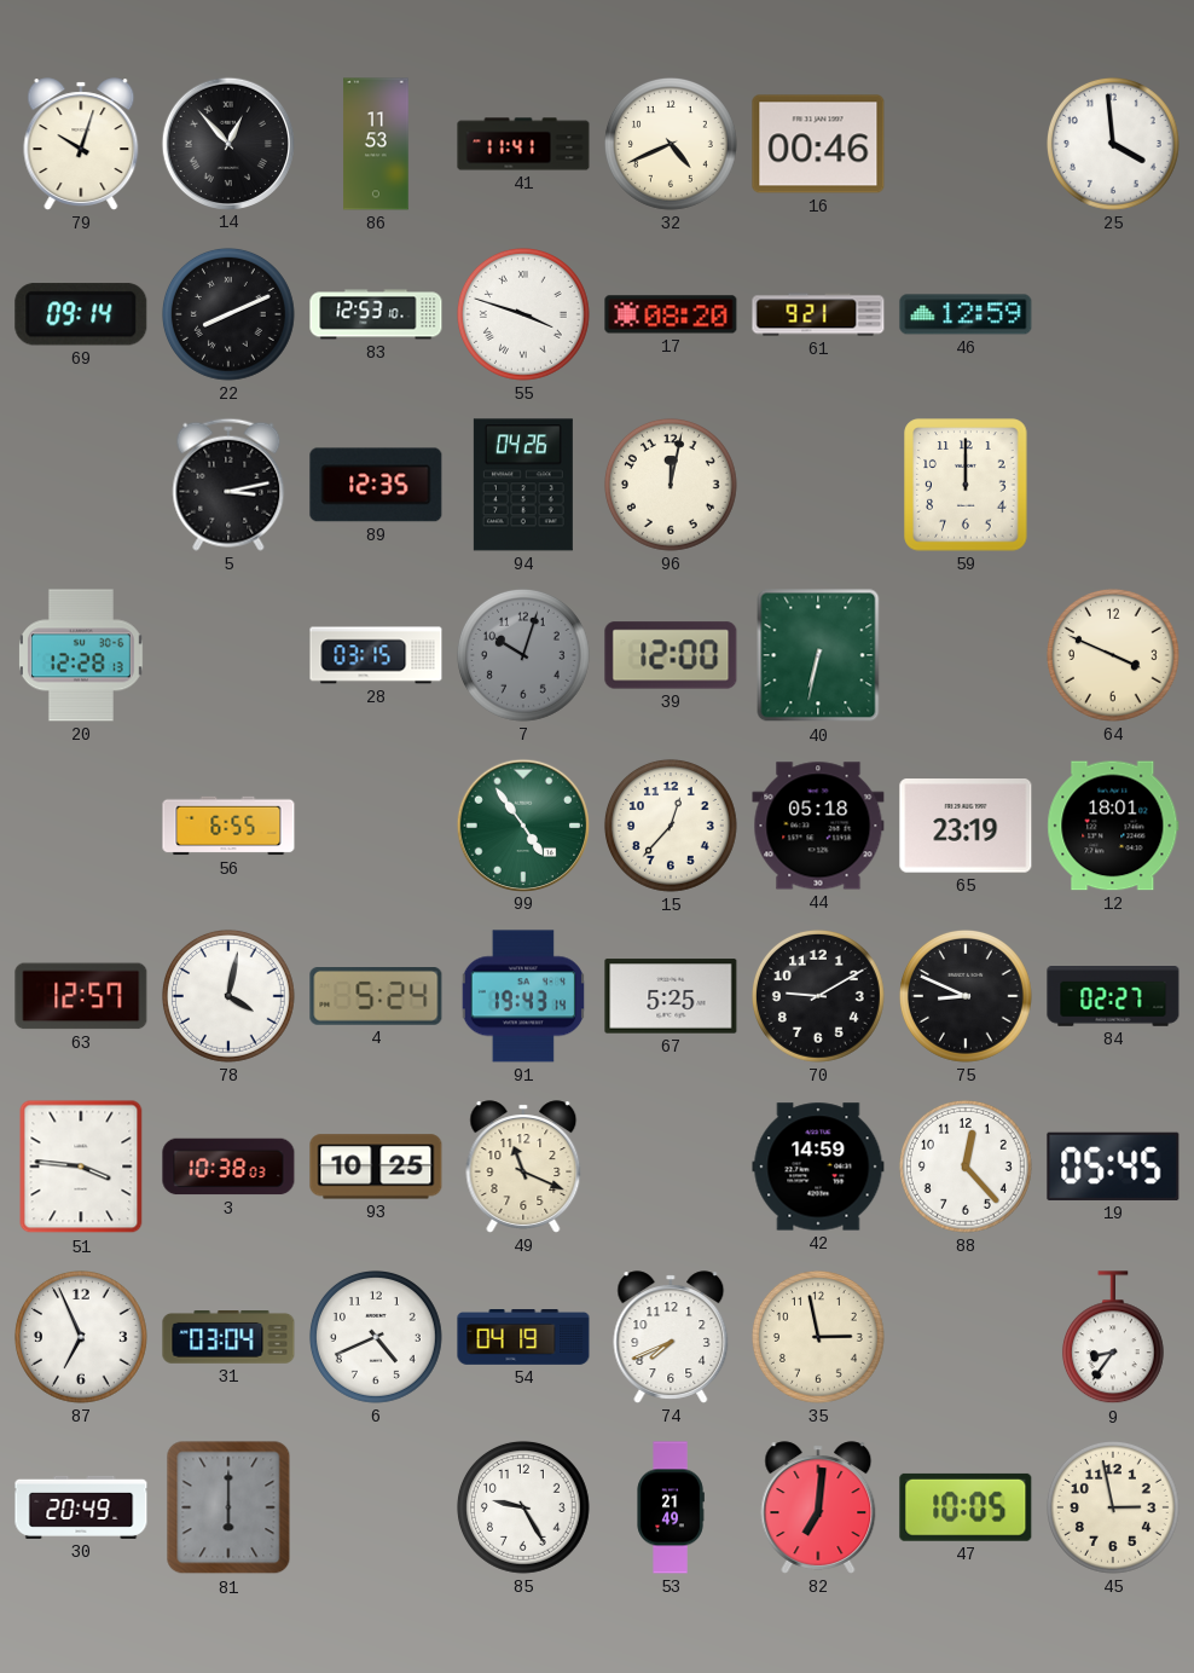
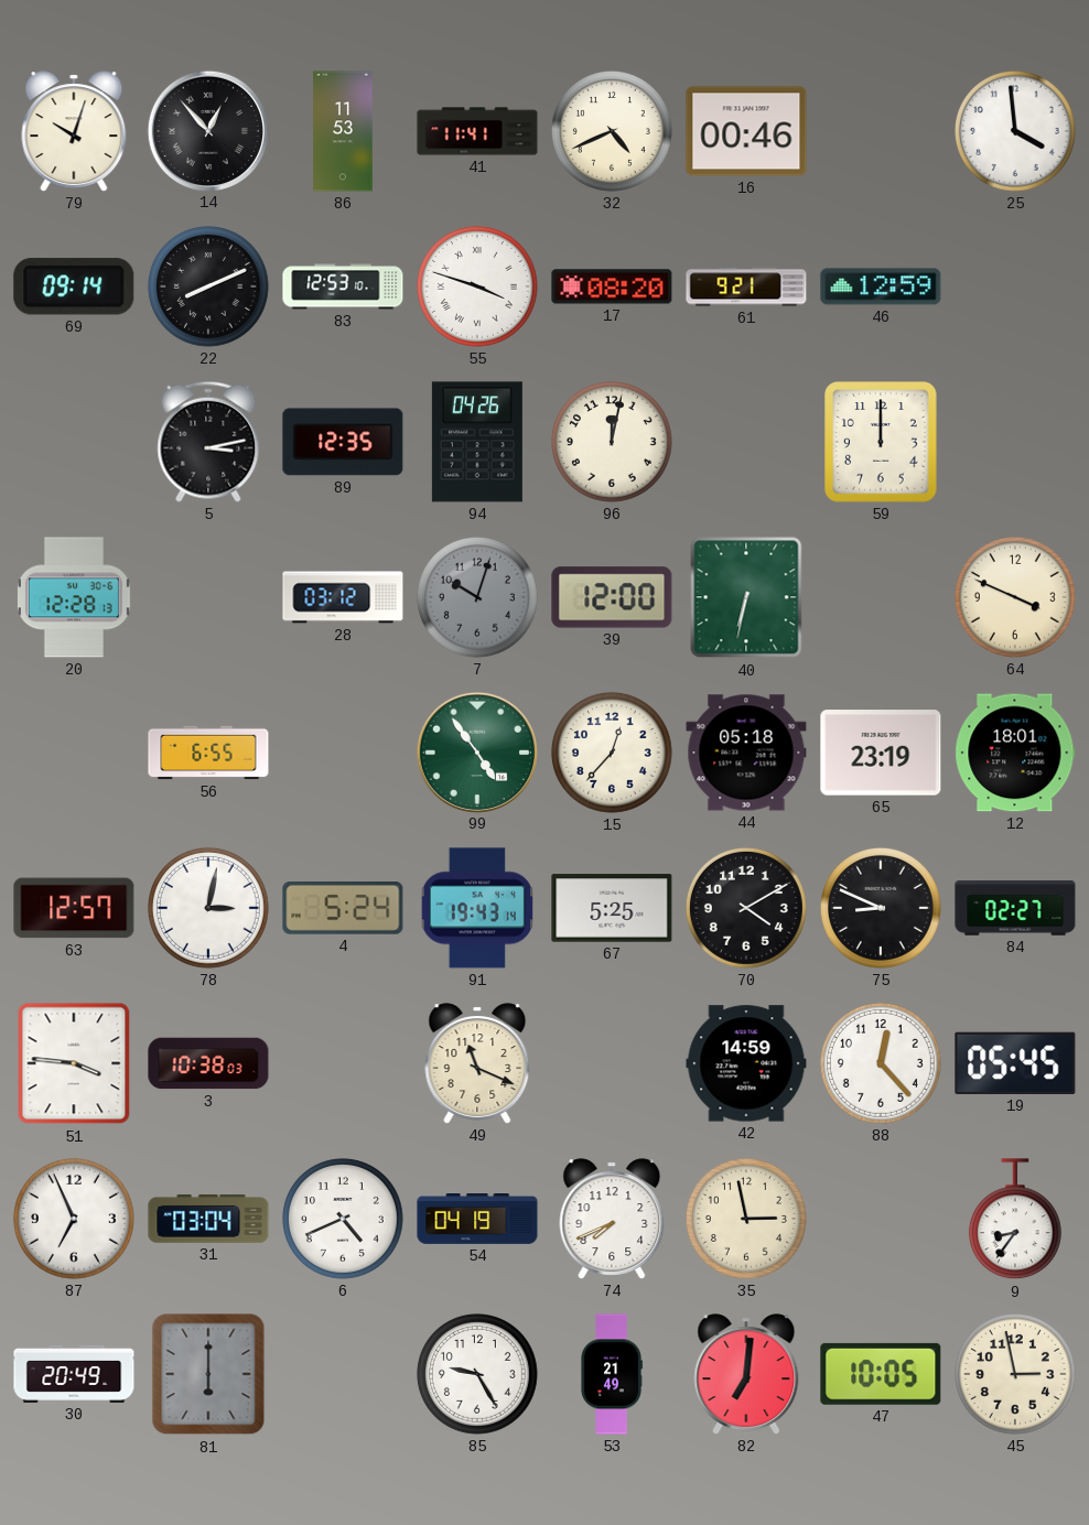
28: 03:15 -> 03:12 (343, 597)
78: 4:02 -> 3:02 (208, 908)
70: 9:10 -> 4:10 (746, 908)
93: 10:25 -> none (376, 1167)
